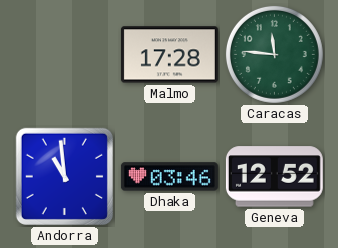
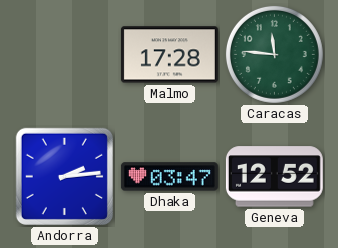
Andorra: 10:59 -> 2:14 (64, 176)
Dhaka: 03:46 -> 03:47 (169, 177)
